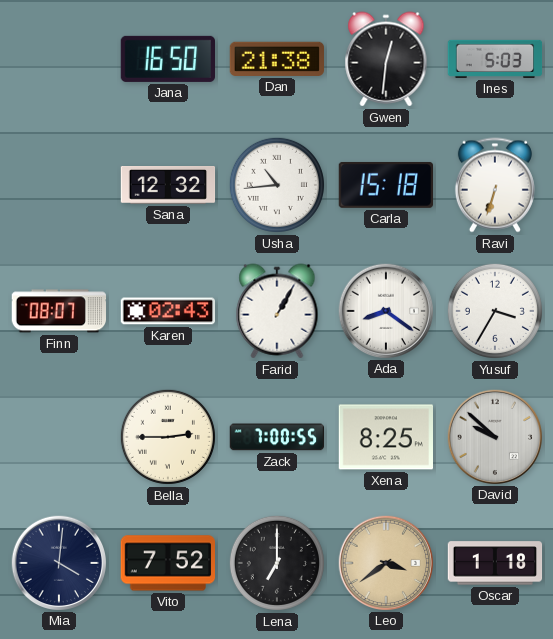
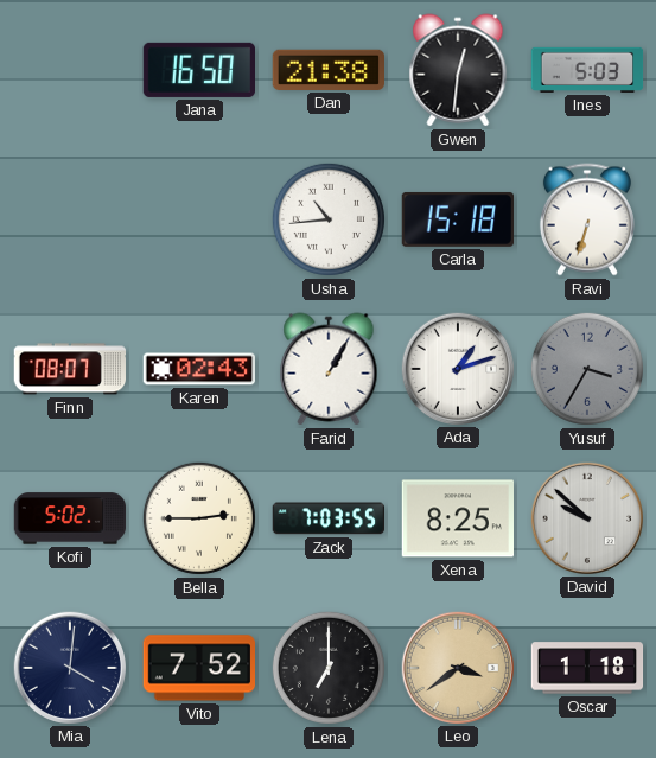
Sana: 12:32 -> none (168, 186)
Ada: 8:21 -> 1:12 (457, 368)
Yusuf dial: white -> grey (587, 369)
Kofi: none -> 5:02 (70, 518)
Zack: 7:00 -> 7:03 (327, 518)
